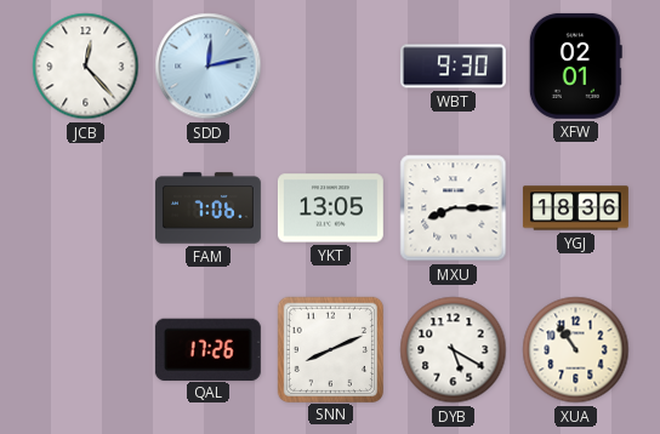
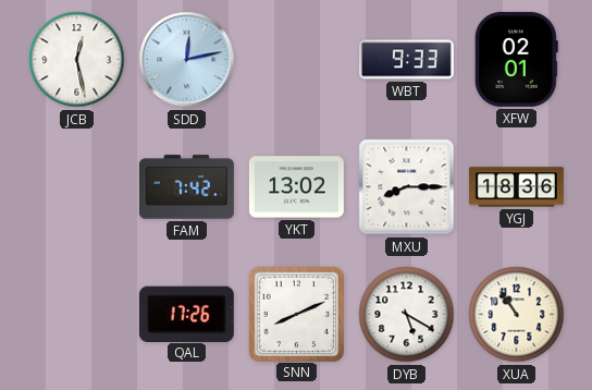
JCB: 12:23 -> 12:28 (77, 60)
WBT: 9:30 -> 9:33 (406, 60)
FAM: 7:06 -> 7:42 (186, 187)
YKT: 13:05 -> 13:02 (296, 187)
